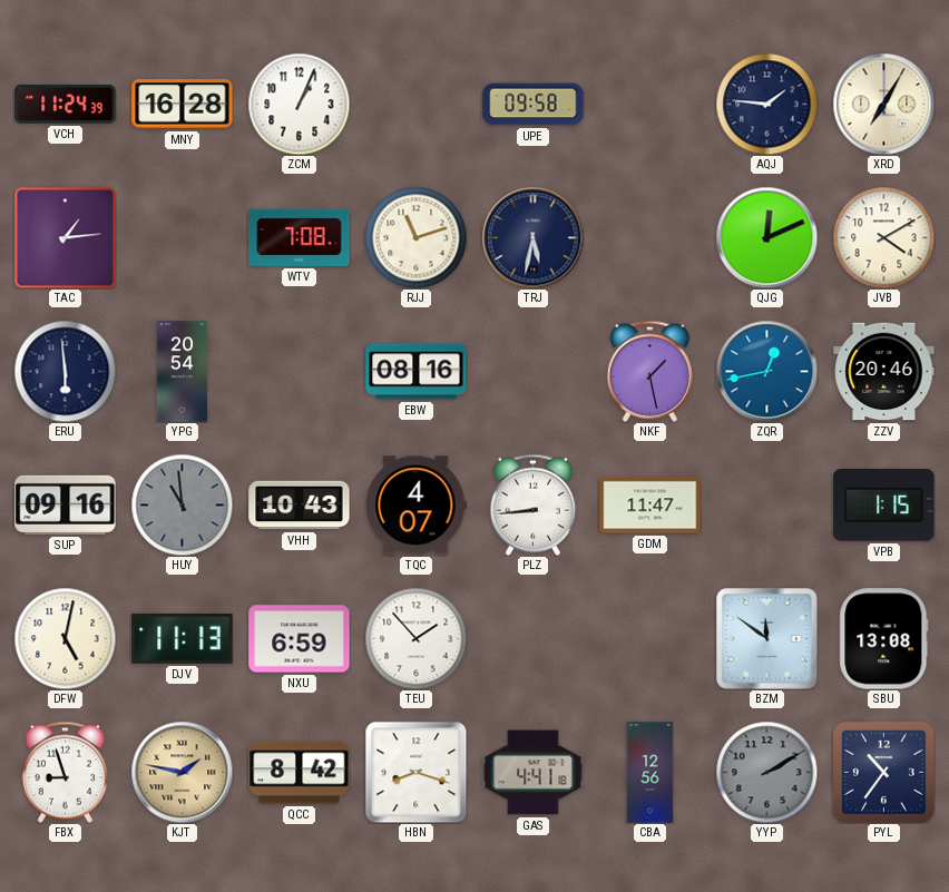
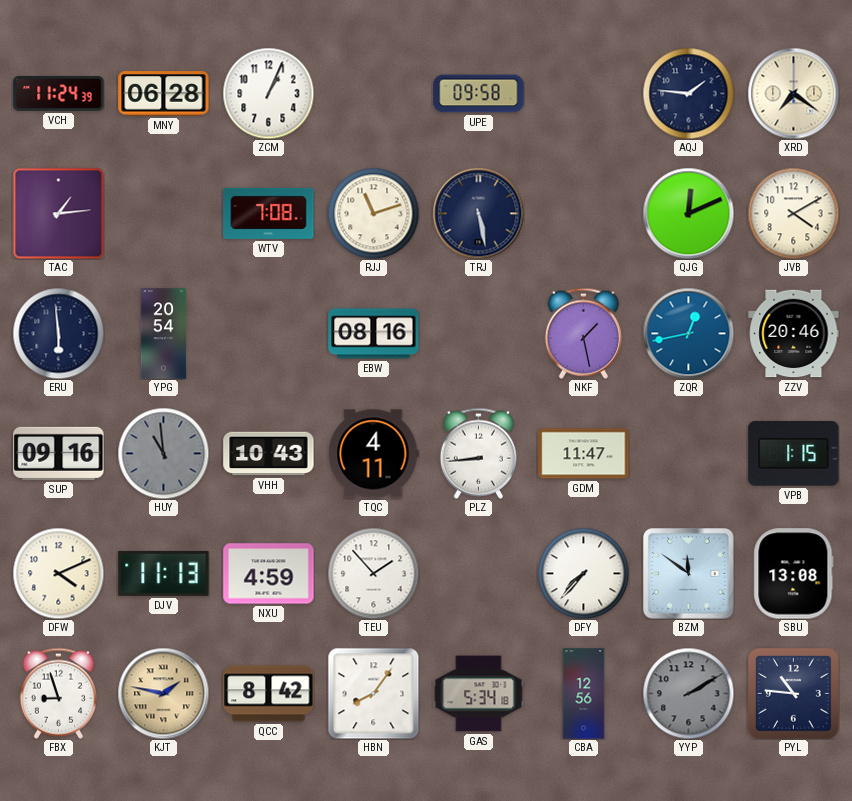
MNY: 16:28 -> 06:28 (164, 94)
XRD: 7:05 -> 7:21 (793, 93)
TRJ: 5:32 -> 5:28 (478, 213)
TQC: 4:07 -> 4:11 (374, 454)
DFW: 5:02 -> 4:11 (58, 573)
NXU: 6:59 -> 4:59 (269, 574)
DFY: none -> 7:37 (583, 573)
HBN: 8:18 -> 8:06 (373, 693)
GAS: 4:41 -> 5:34 (479, 694)
PYL: 10:36 -> 10:46 (794, 694)
